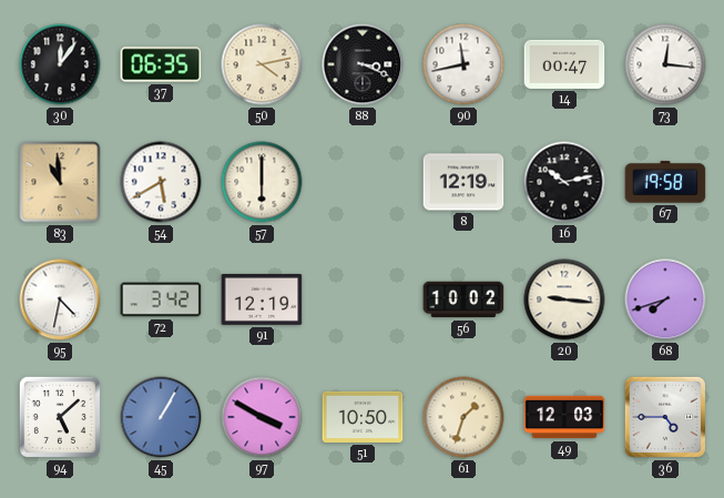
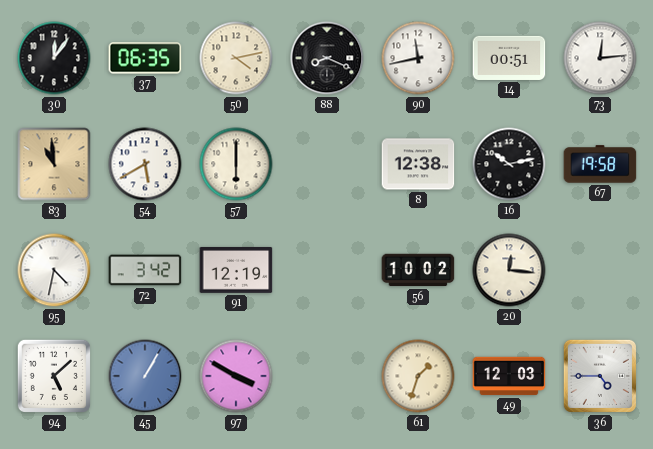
88: 3:19 -> 8:19 (327, 58)
14: 00:47 -> 00:51 (509, 58)
73: 12:16 -> 12:14 (600, 58)
8: 12:19 -> 12:38 (418, 164)
20: 9:16 -> 12:16 (509, 270)
68: 7:42 -> none (665, 299)
51: 10:50 -> none (363, 417)
